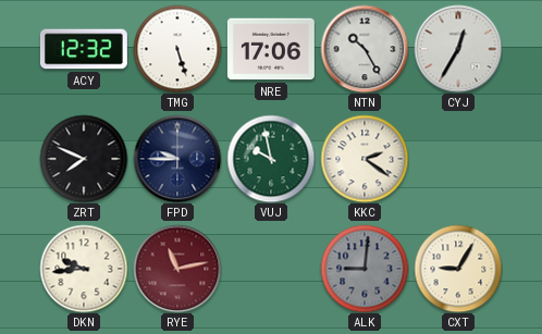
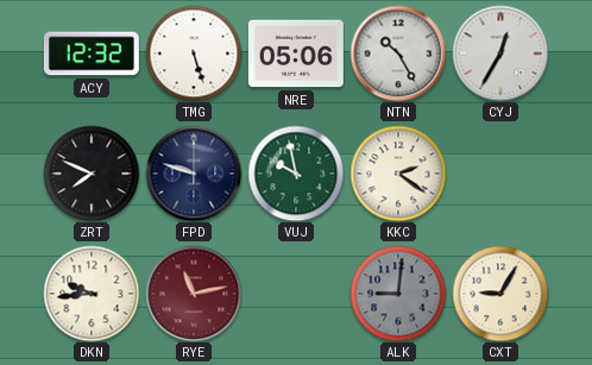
NRE: 17:06 -> 05:06 (296, 54)
FPD: 9:45 -> 9:48 (194, 174)
